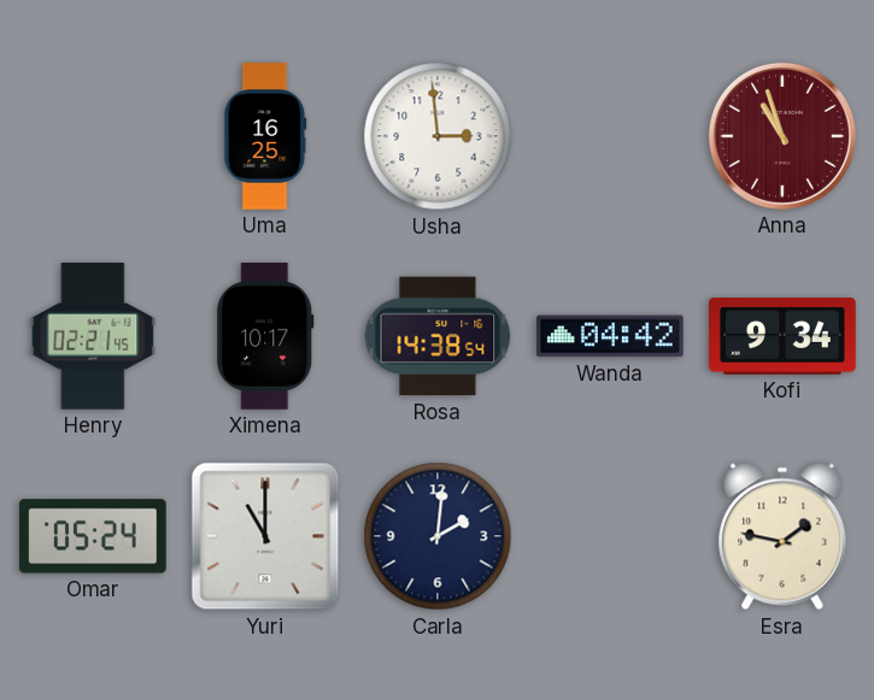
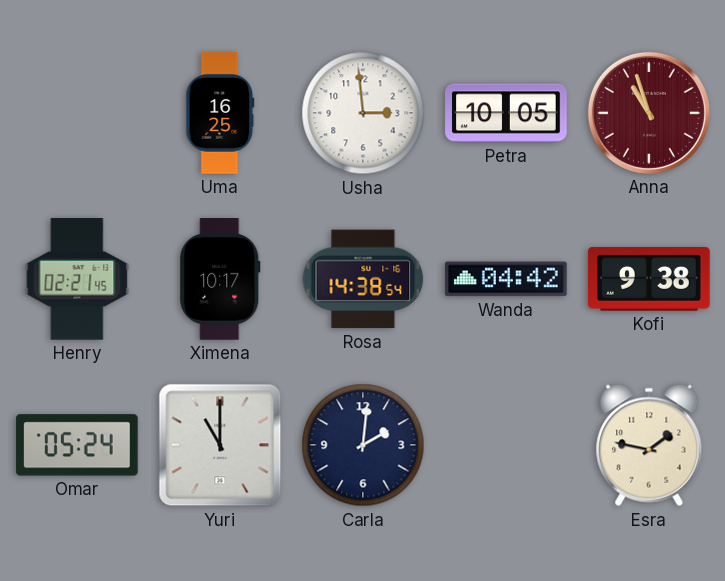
Petra: none -> 10:05 (506, 113)
Kofi: 9:34 -> 9:38 (649, 279)
